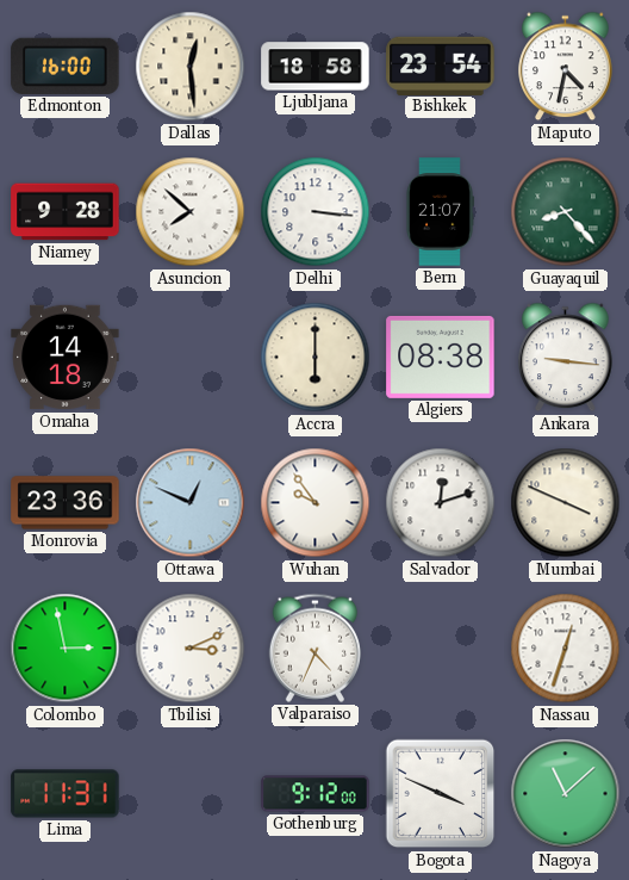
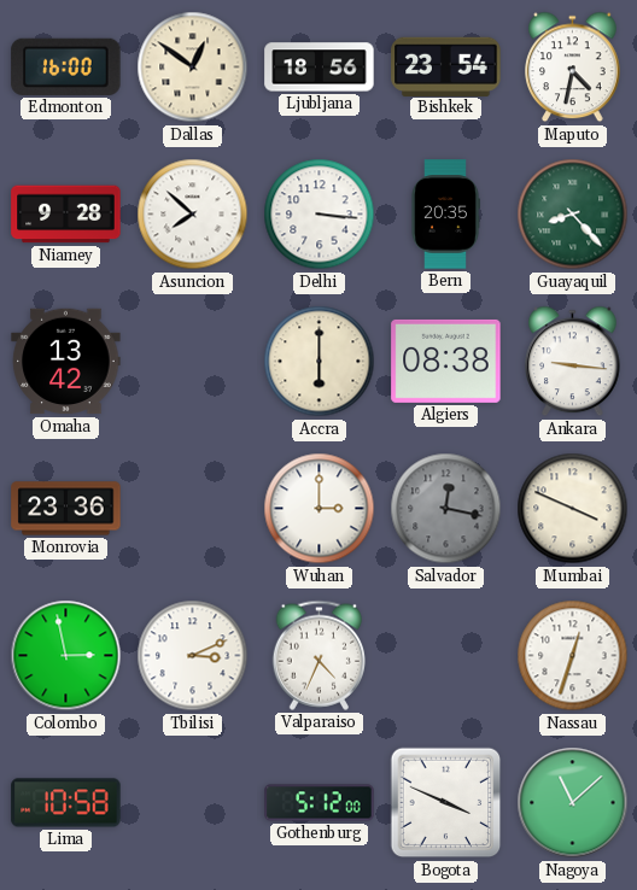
Dallas: 12:29 -> 12:51 (193, 68)
Ljubljana: 18:58 -> 18:56 (320, 68)
Bern: 21:07 -> 20:35 (445, 215)
Omaha: 14:18 -> 13:42 (66, 362)
Ottawa: 12:49 -> none (191, 503)
Wuhan: 9:54 -> 3:00 (320, 509)
Salvador: 12:12 -> 12:17 (446, 509)
Salvador dial: white -> grey (446, 509)
Lima: 11:31 -> 10:58 (66, 803)
Gothenburg: 9:12 -> 5:12 (320, 803)
